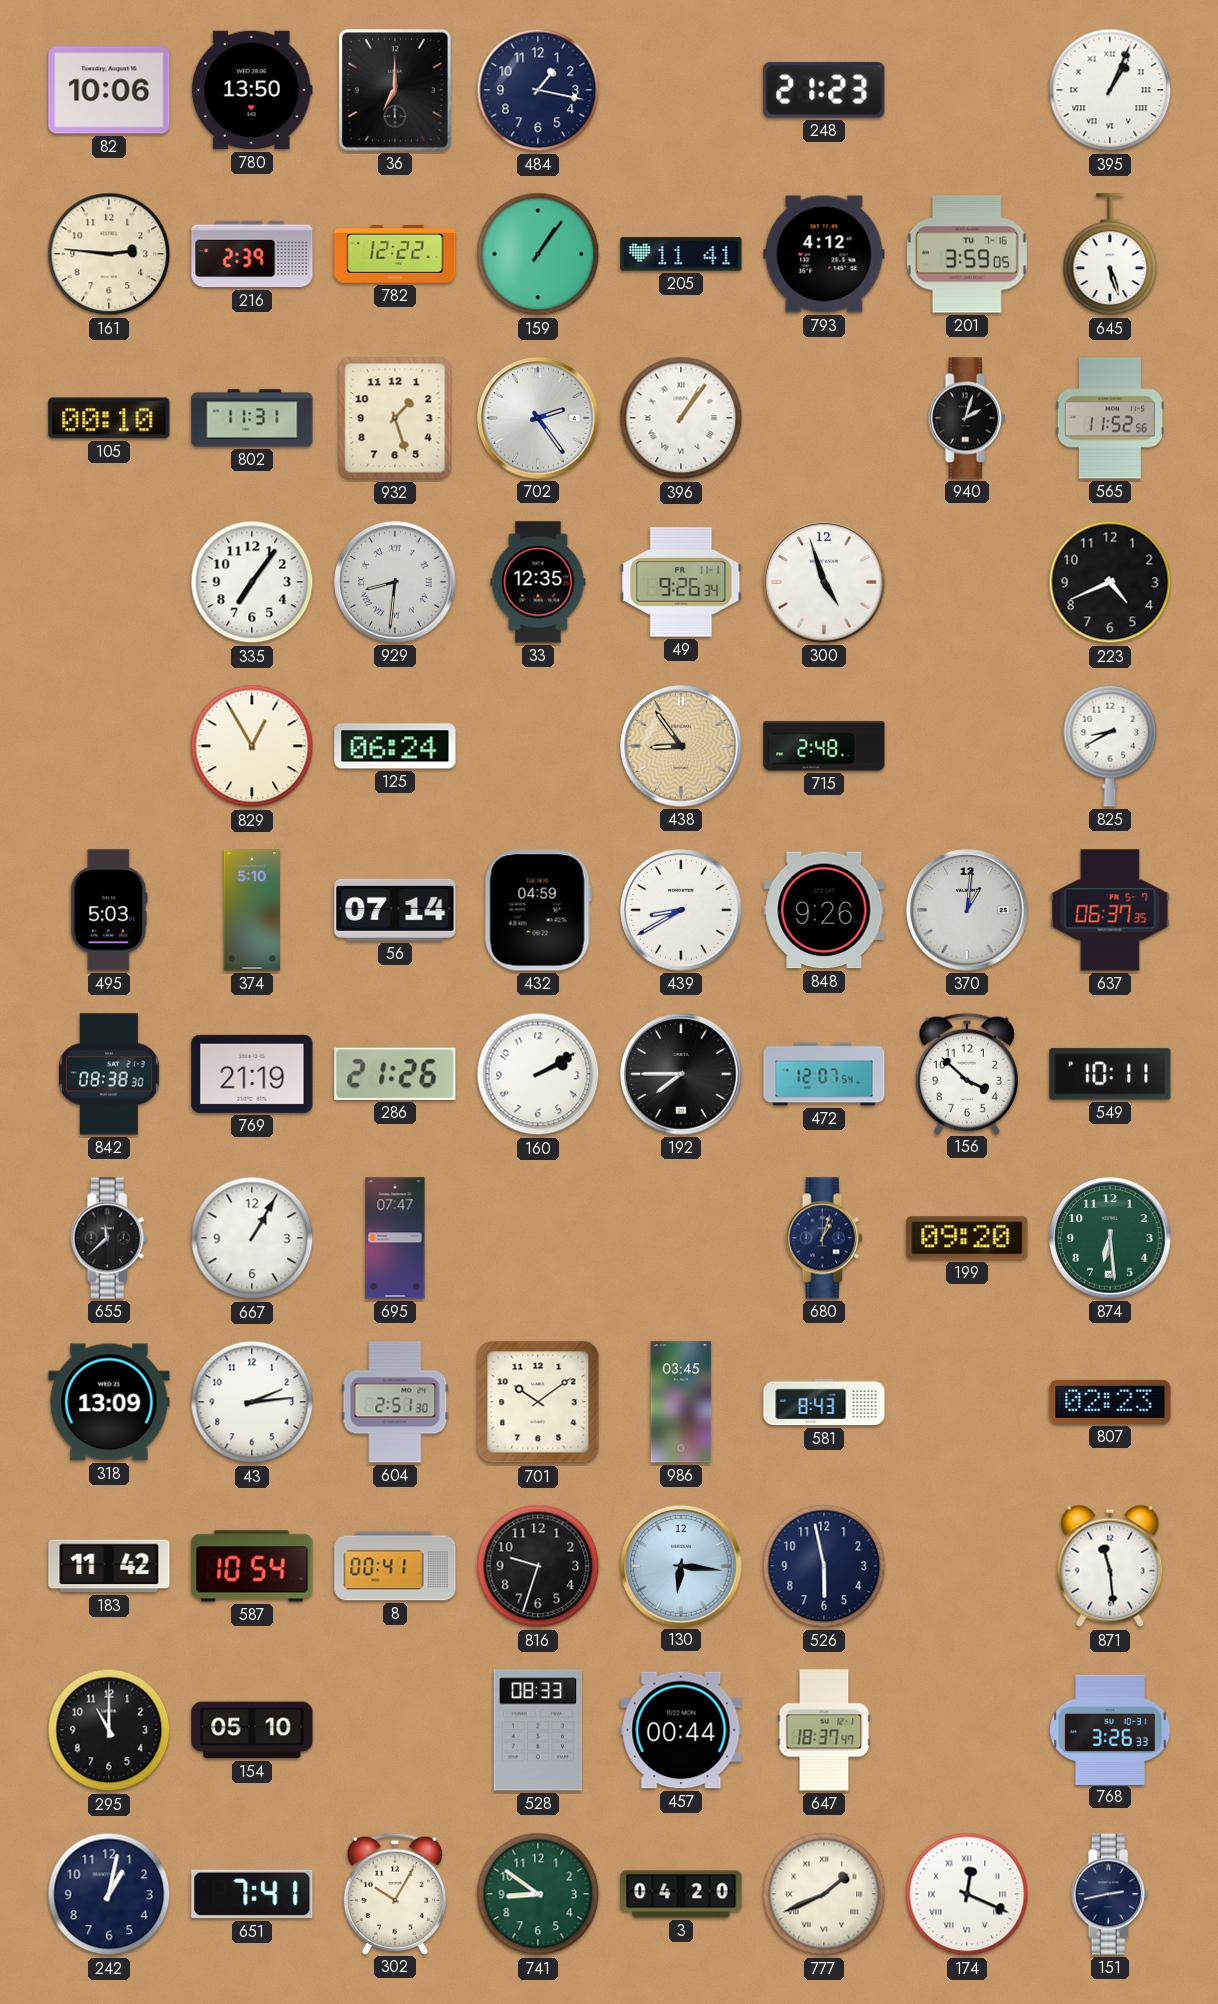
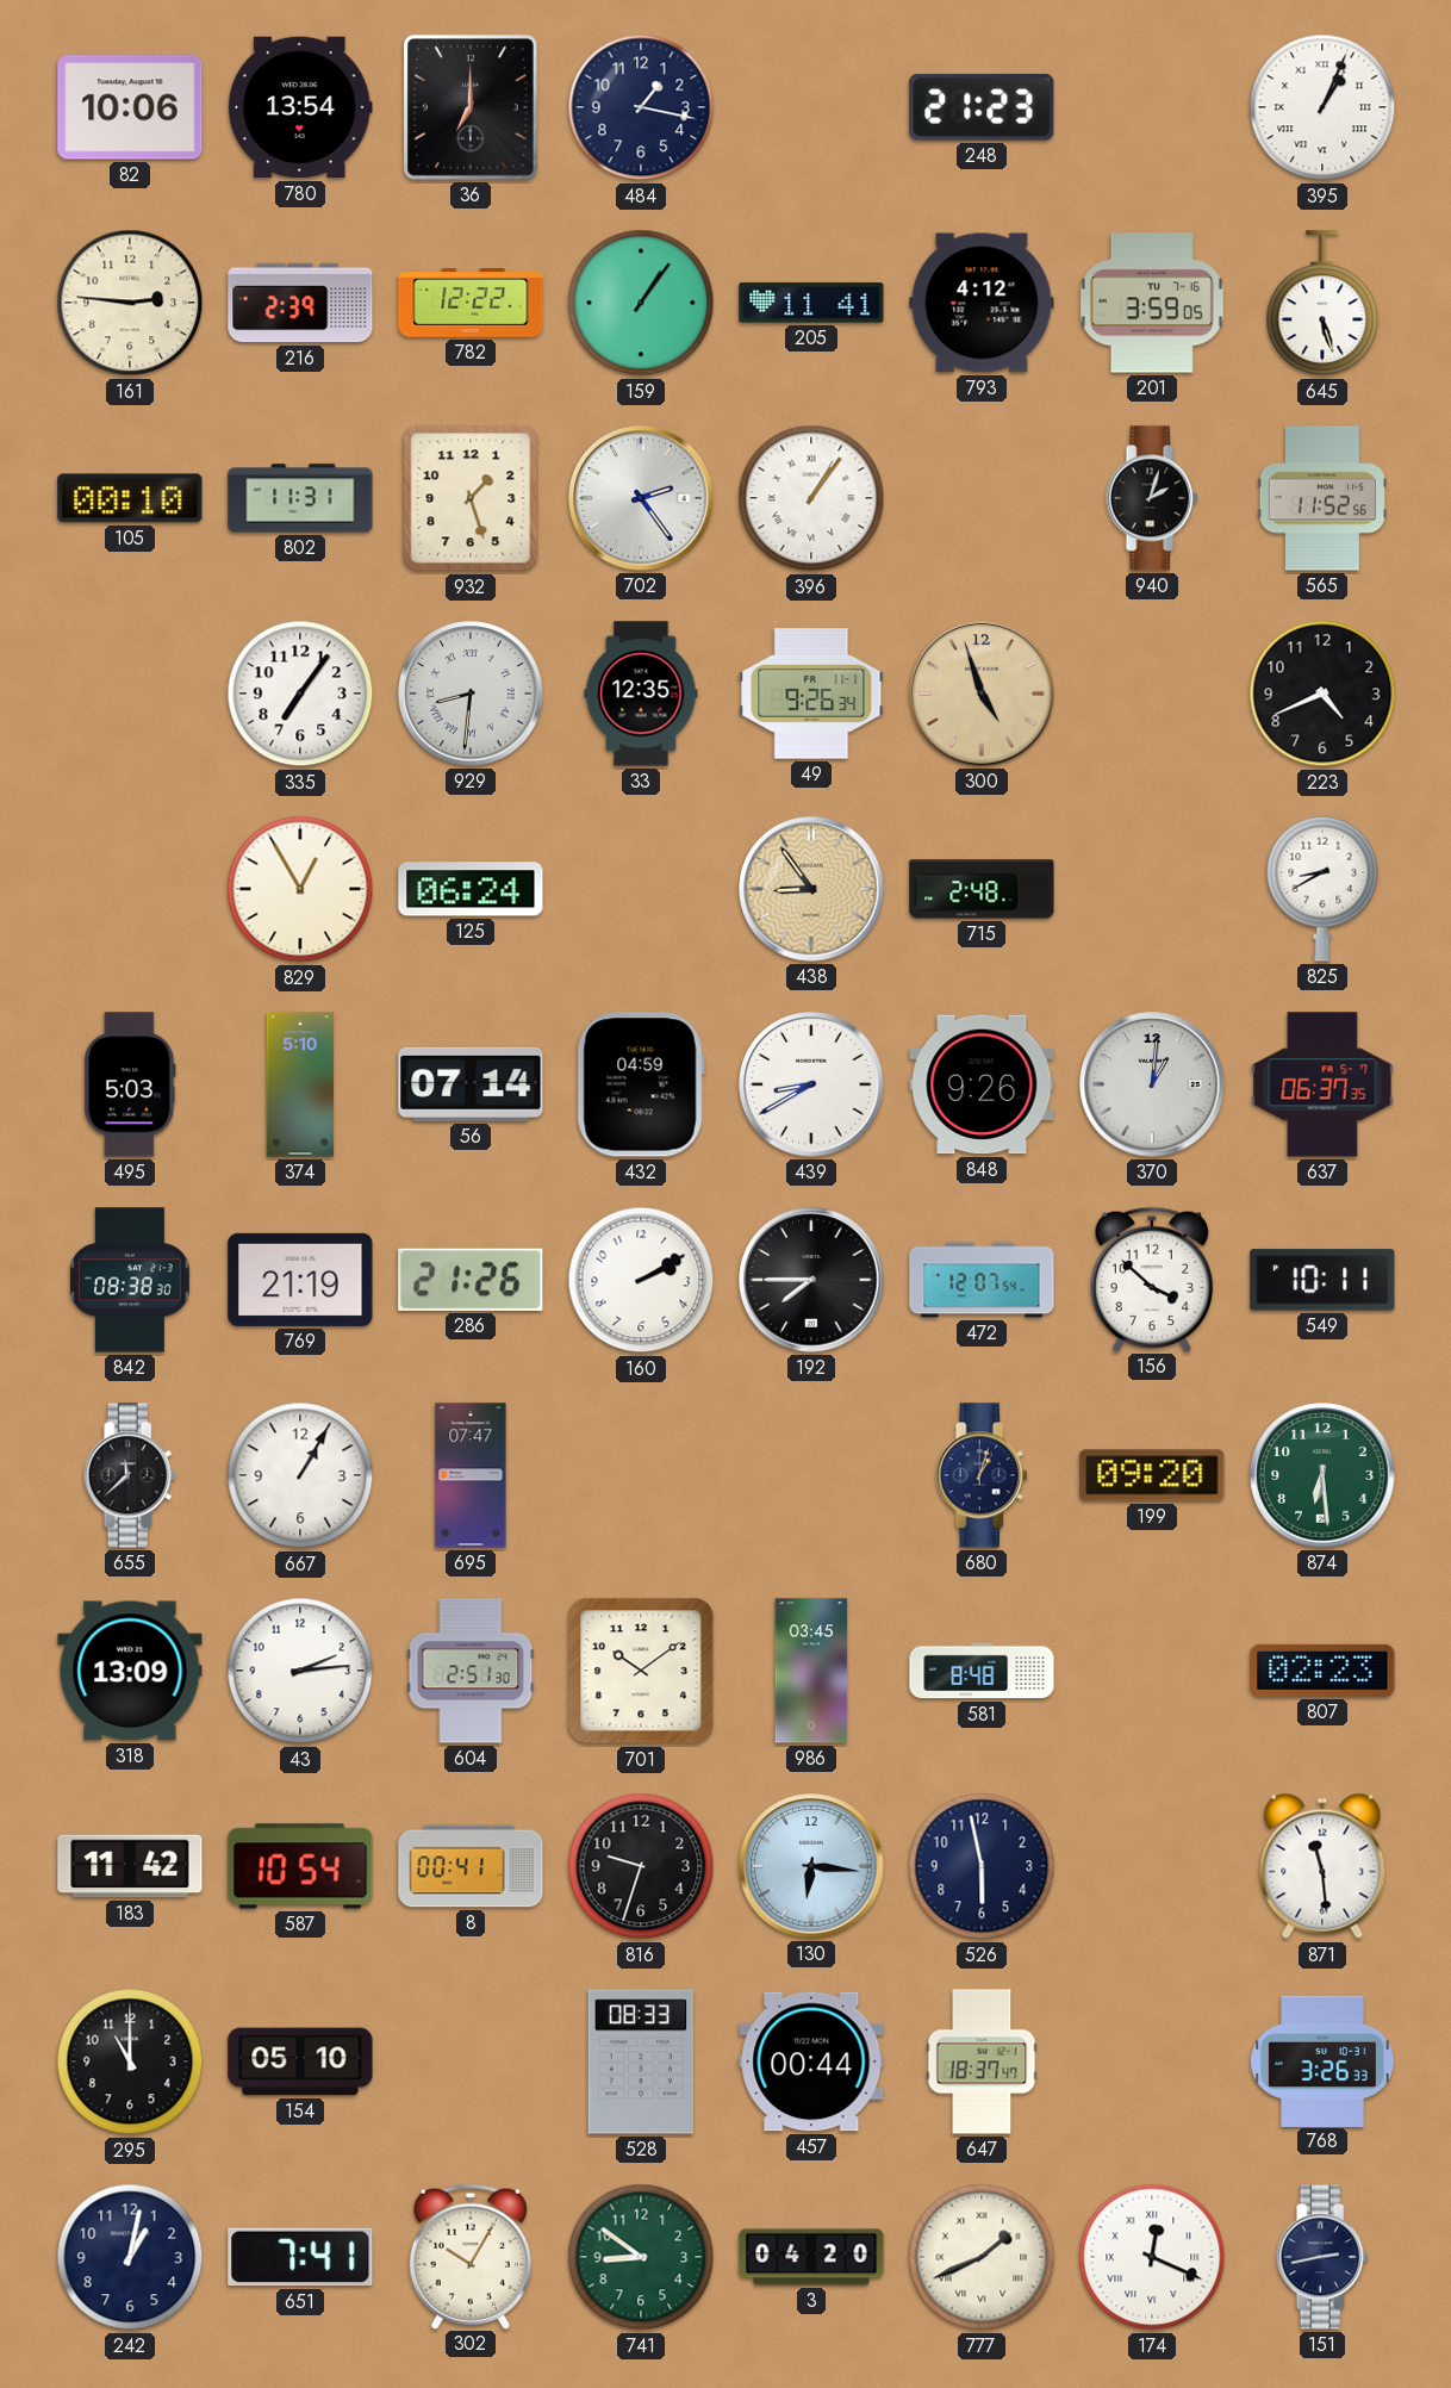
780: 13:50 -> 13:54 (300, 107)
300 dial: white -> champagne (982, 694)
581: 8:43 -> 8:48 (982, 1671)
